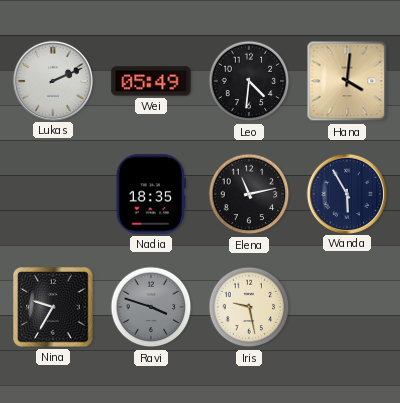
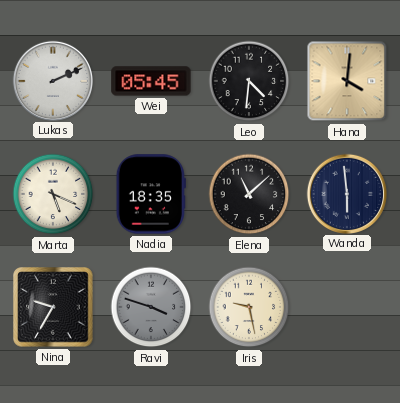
Wei: 05:49 -> 05:45 (151, 81)
Marta: none -> 5:19 (53, 194)
Elena: 11:13 -> 11:08 (249, 194)
Wanda: 5:55 -> 5:59 (346, 193)
